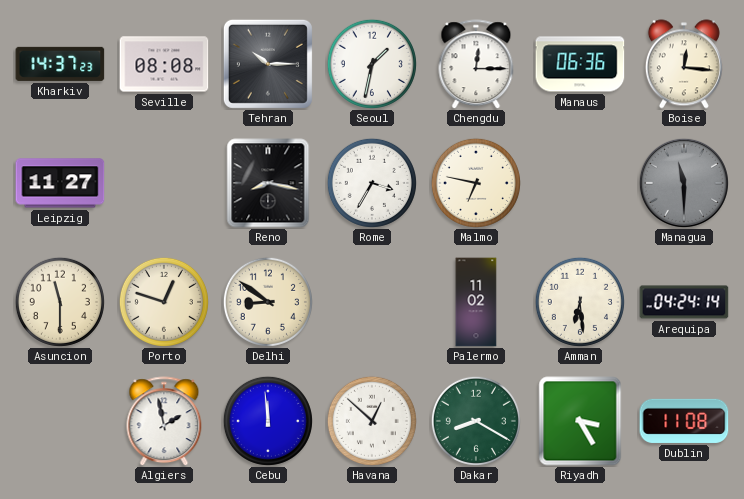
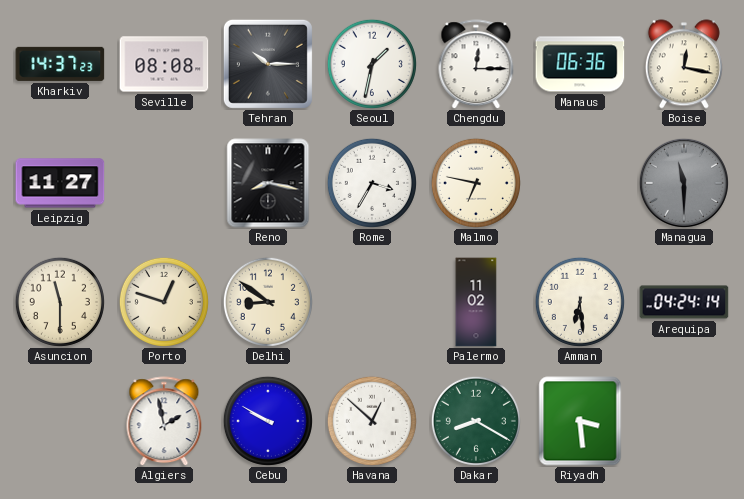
Boise: 12:16 -> 12:17 (684, 64)
Cebu: 11:59 -> 9:50 (268, 421)
Riyadh: 3:25 -> 3:29 (580, 421)
Dublin: 11:08 -> none (684, 421)
